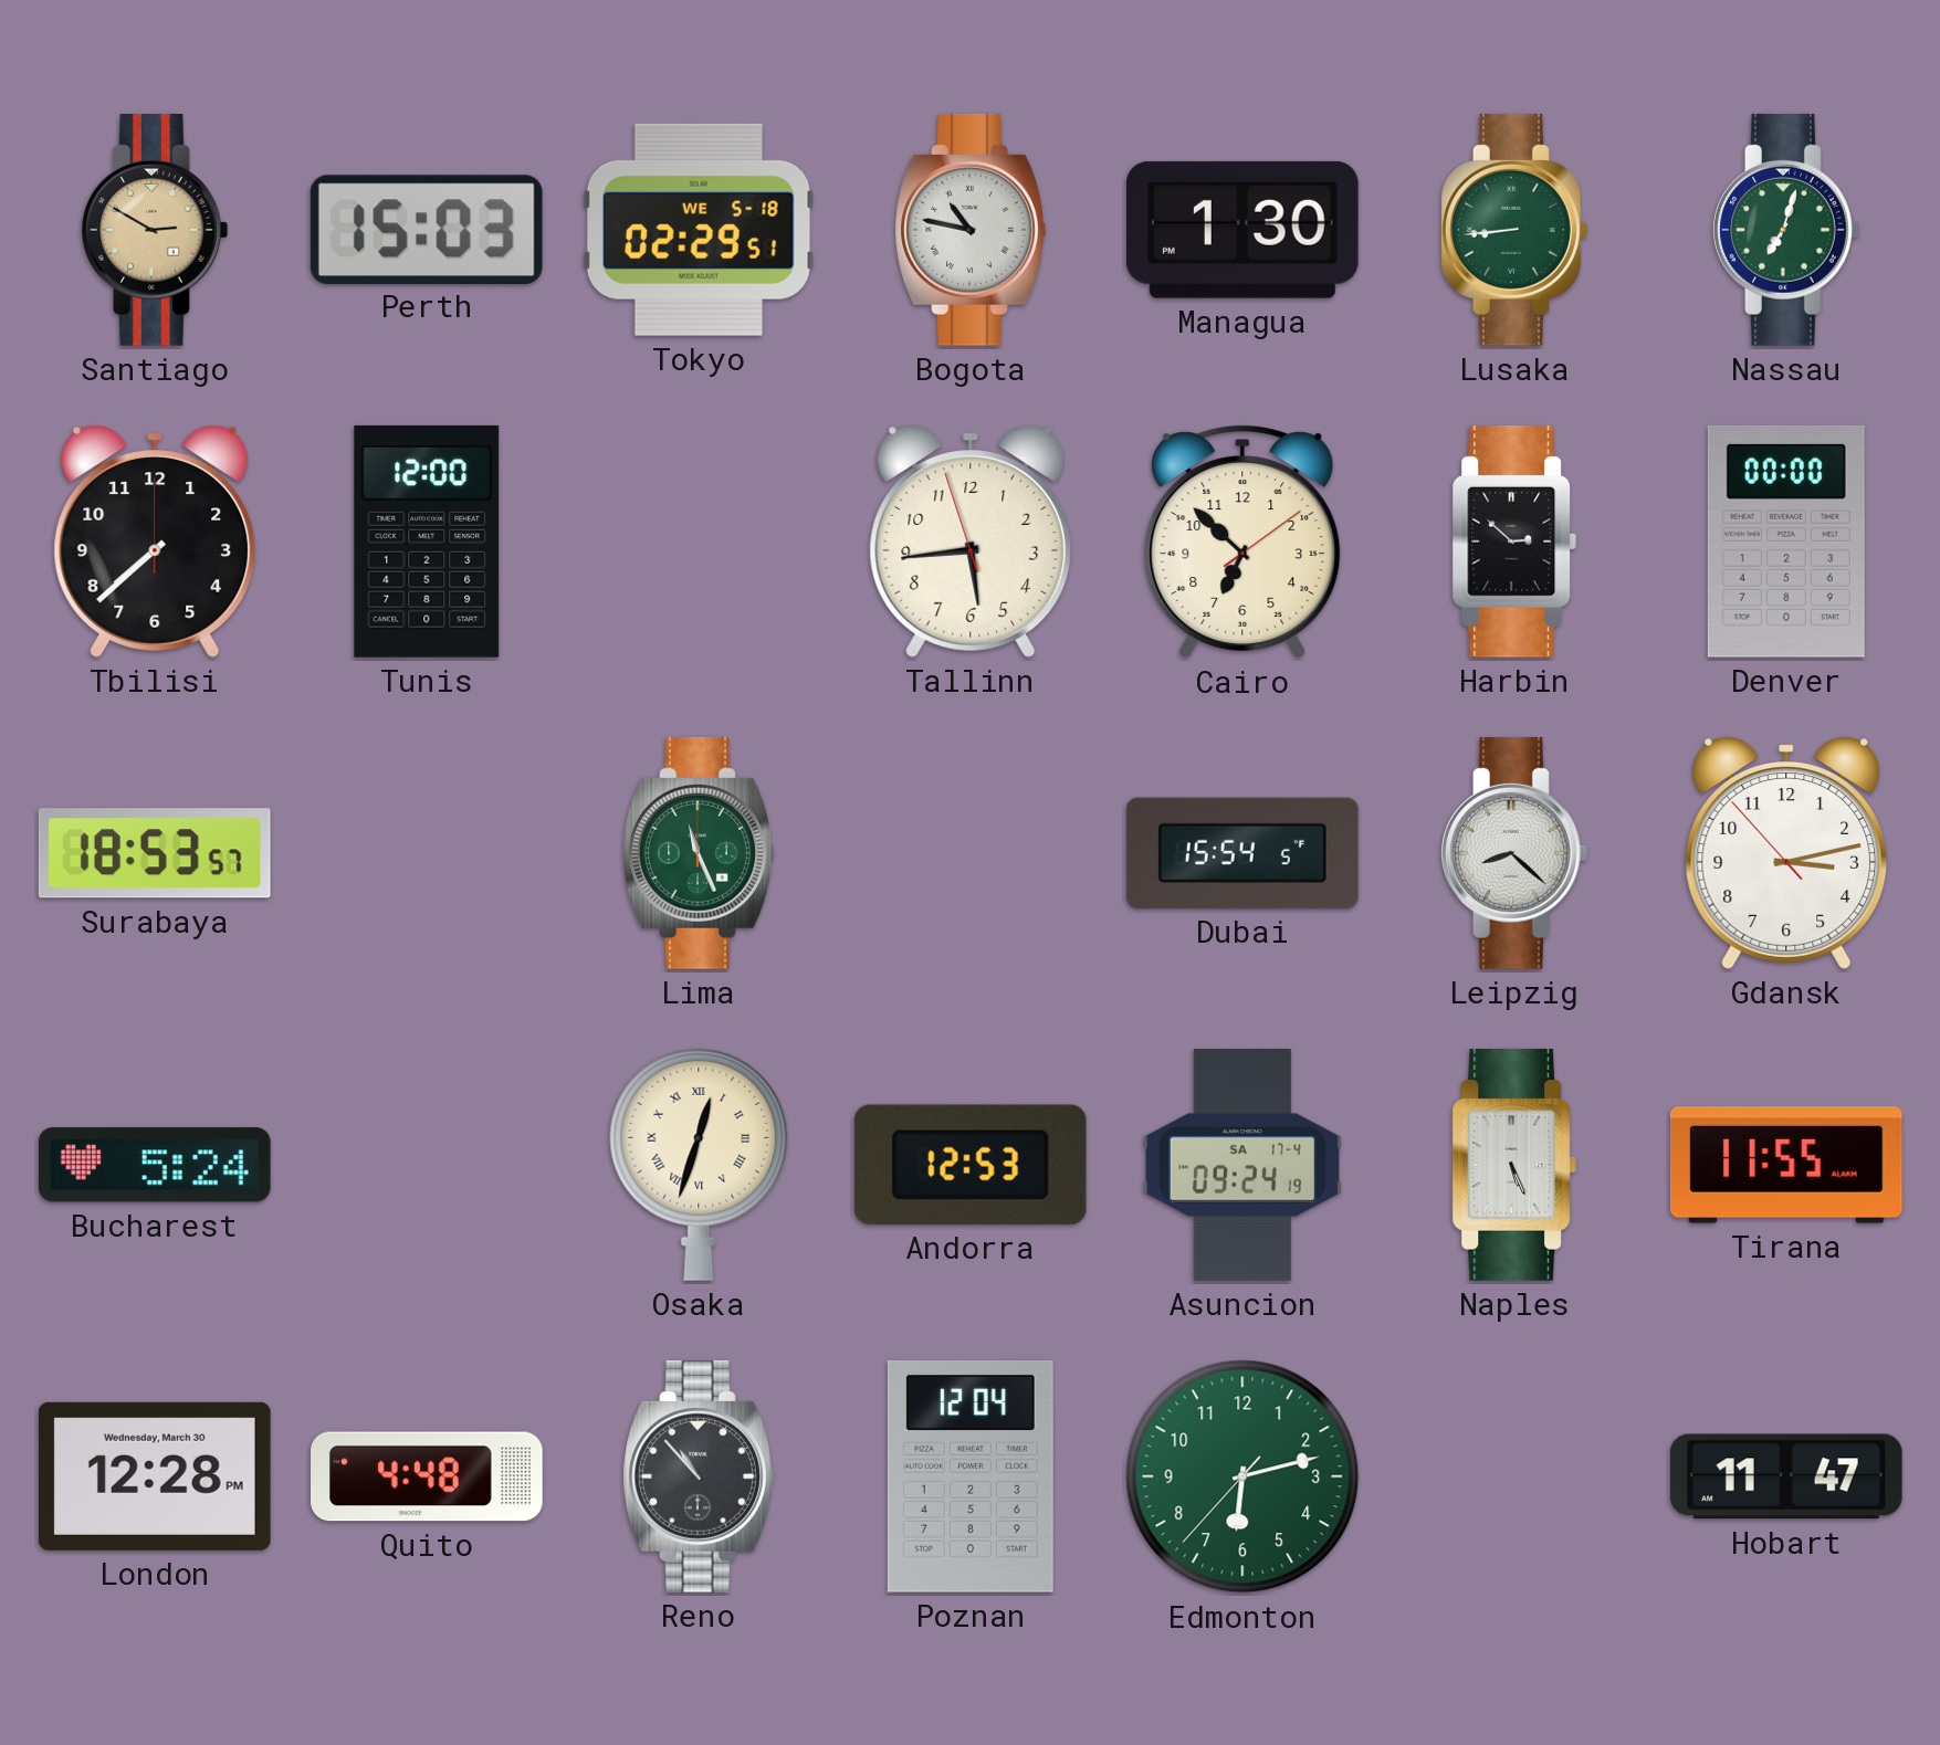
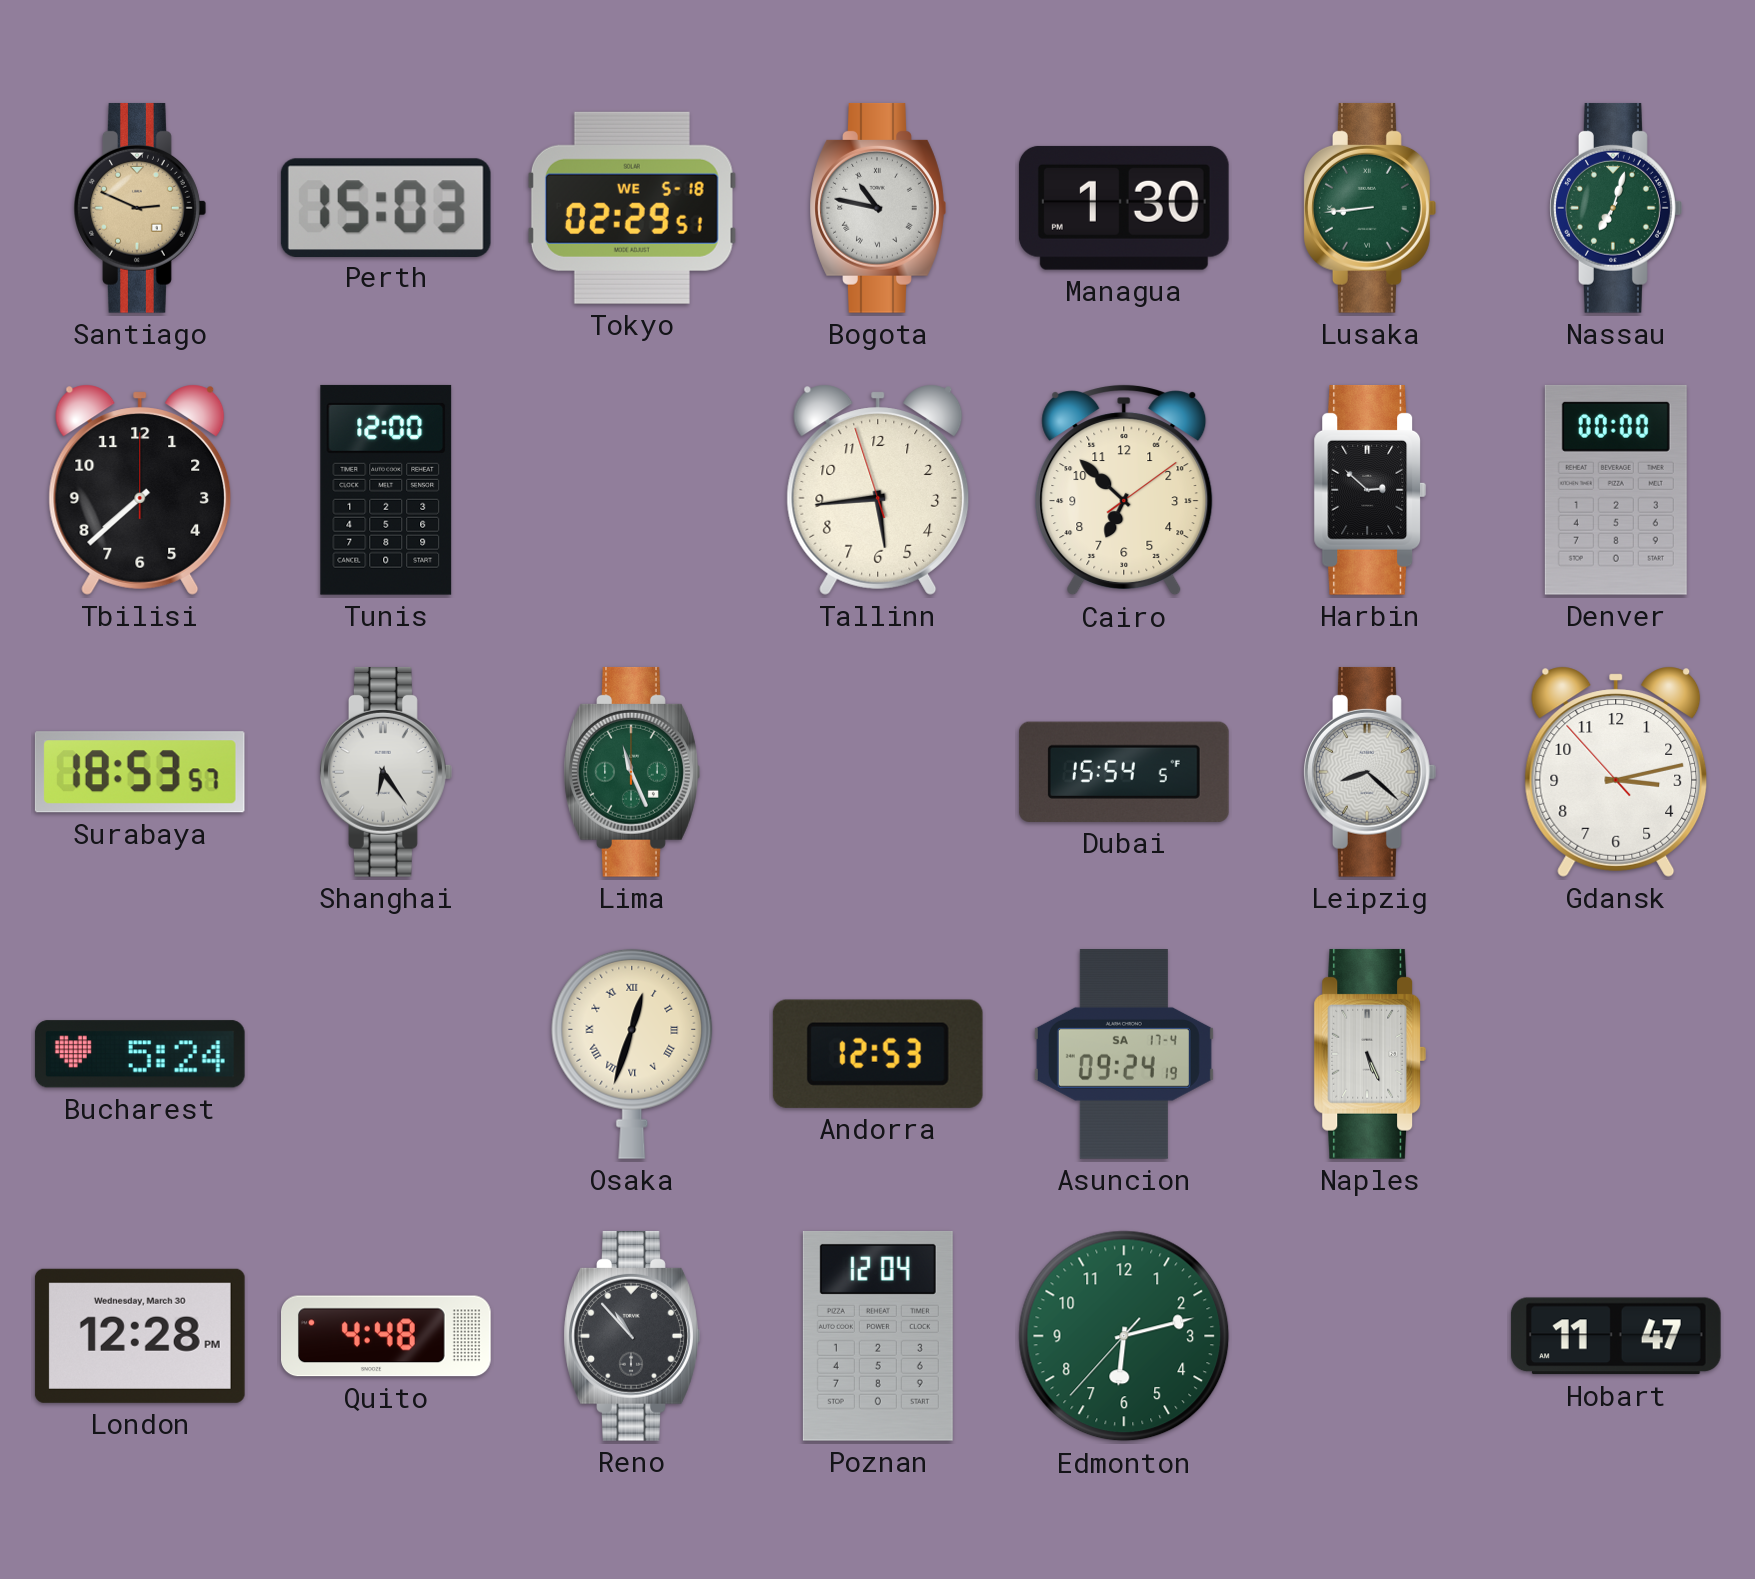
Santiago: 2:50 -> 2:49 (140, 208)
Shanghai: none -> 6:24 (386, 772)
Tirana: 11:55 -> none (1786, 1166)
